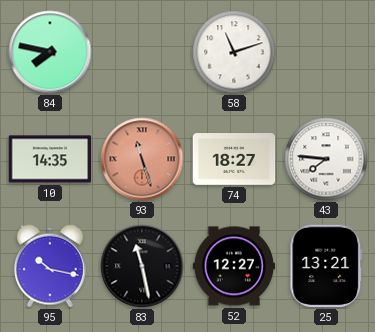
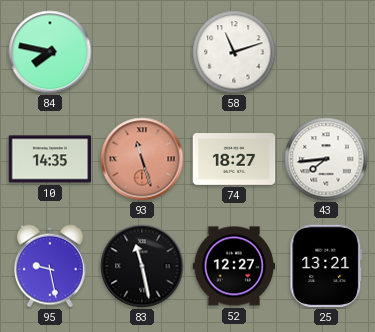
43: 7:46 -> 7:44 (326, 159)
95: 10:17 -> 9:28 (50, 266)
